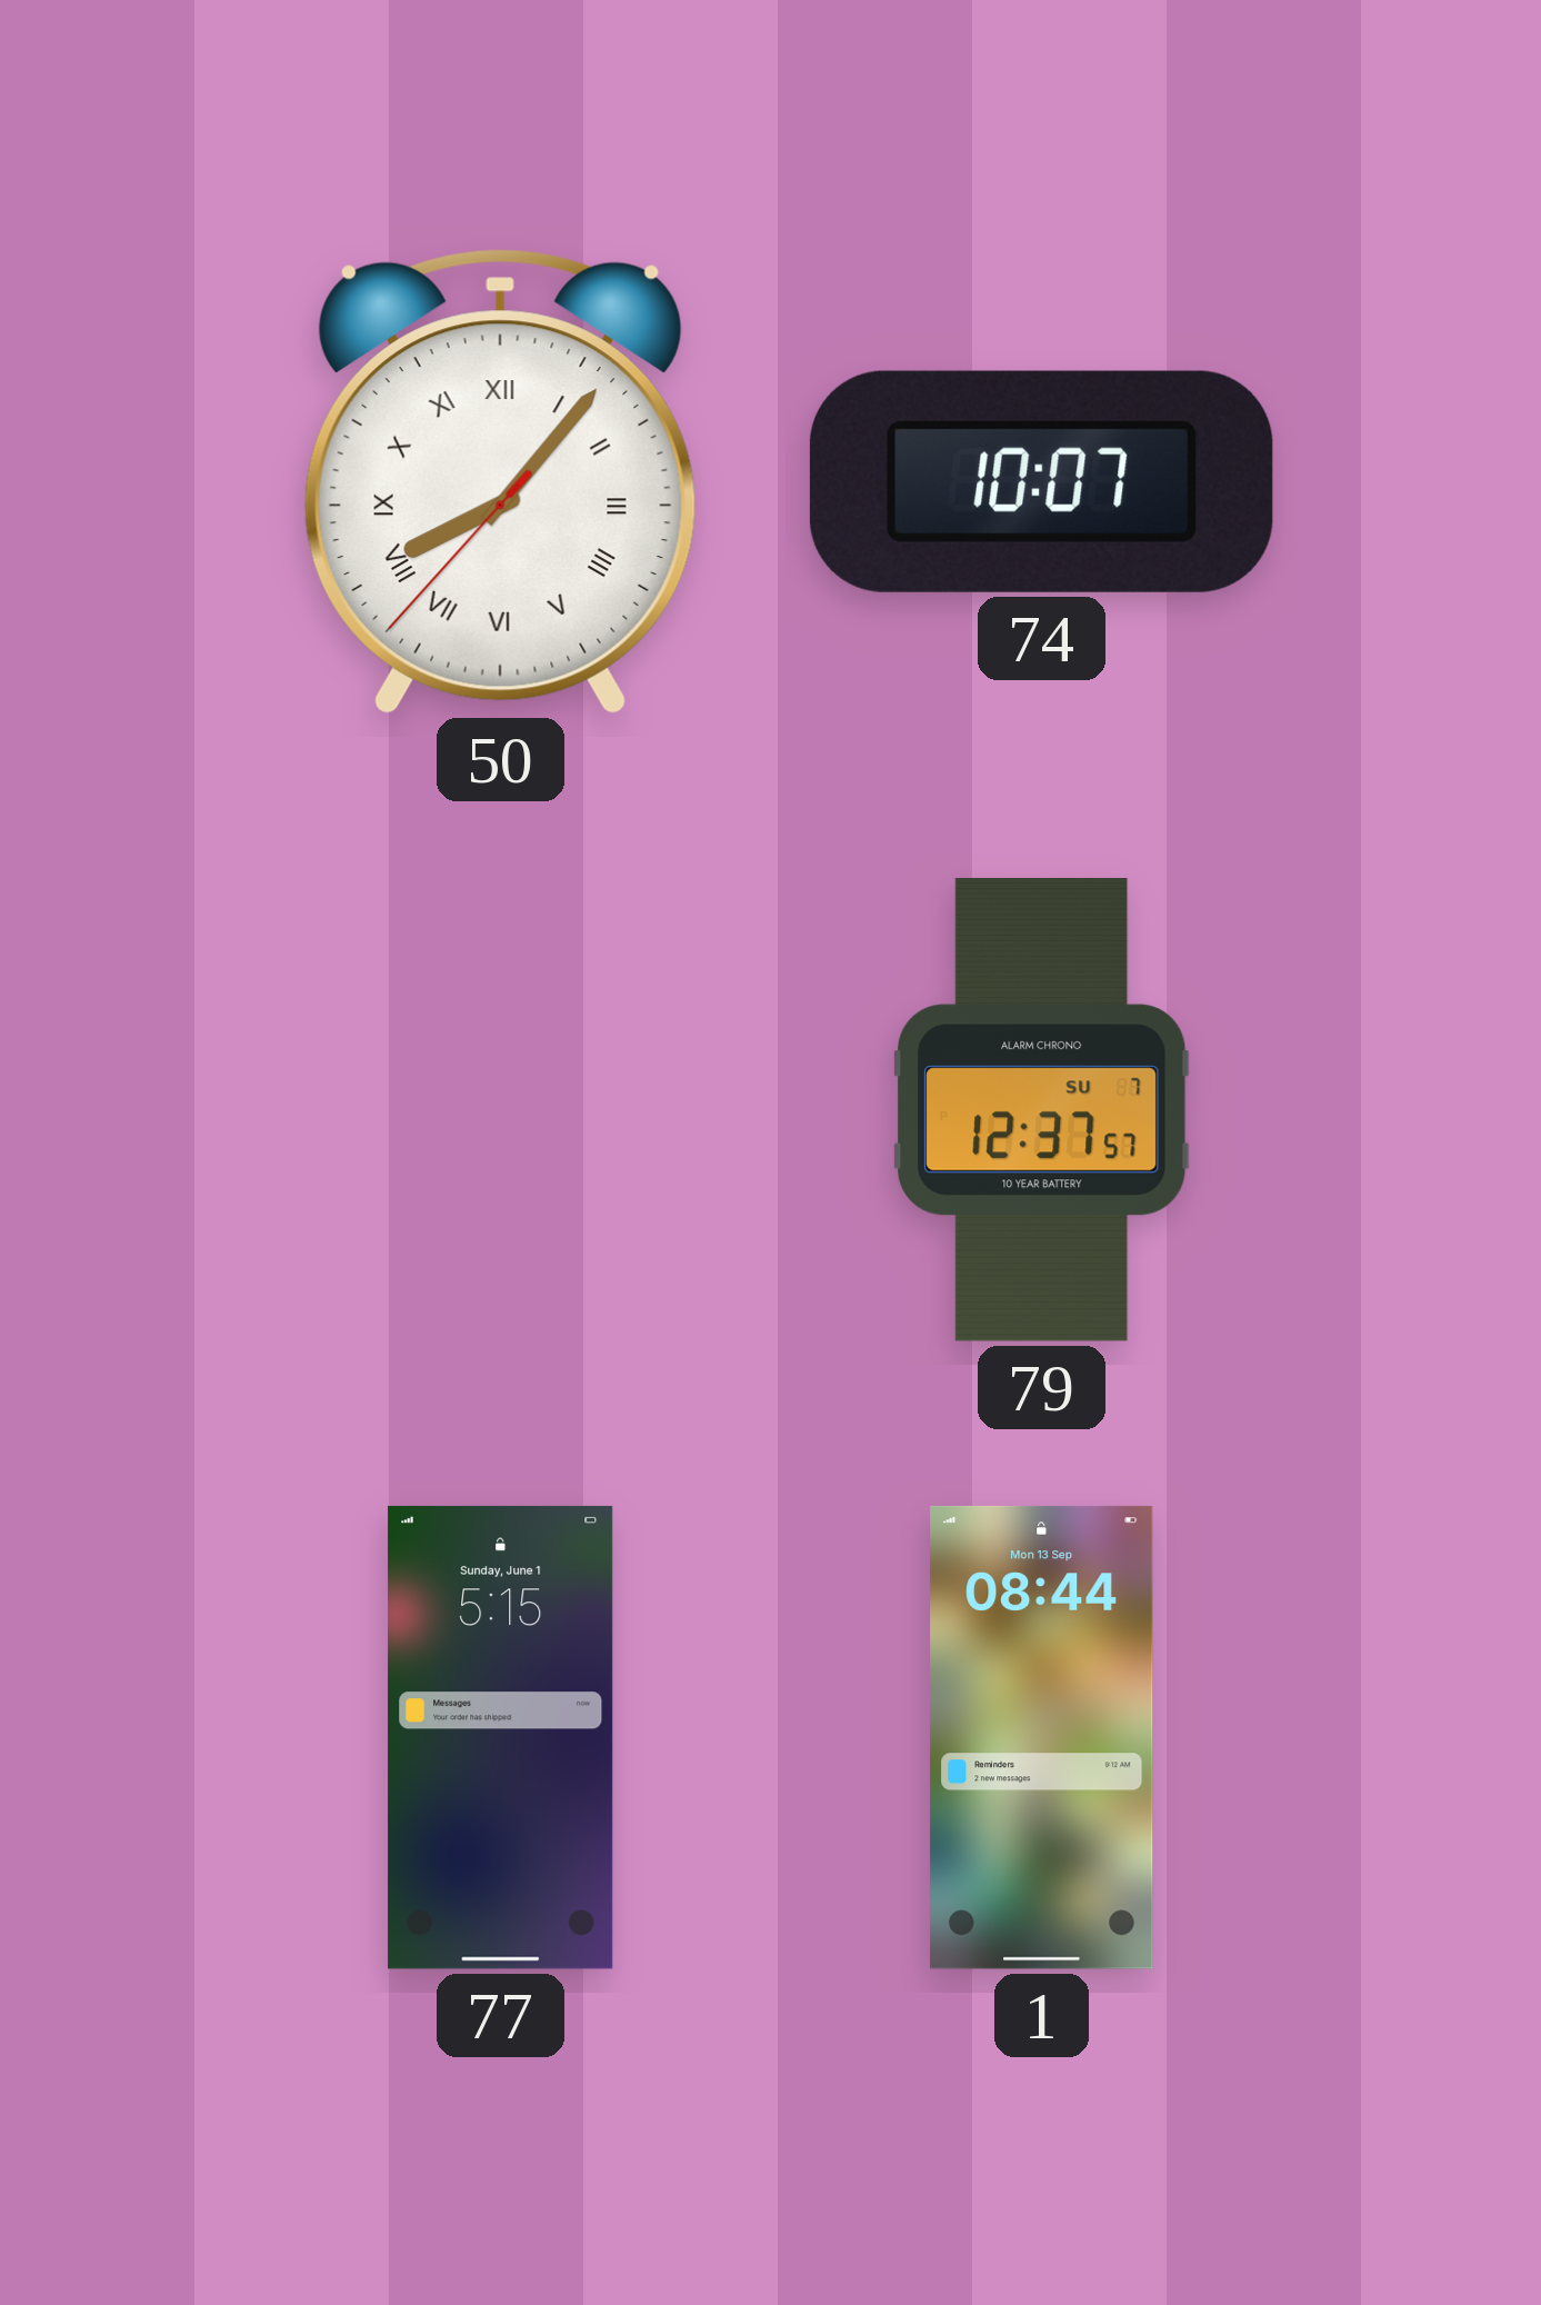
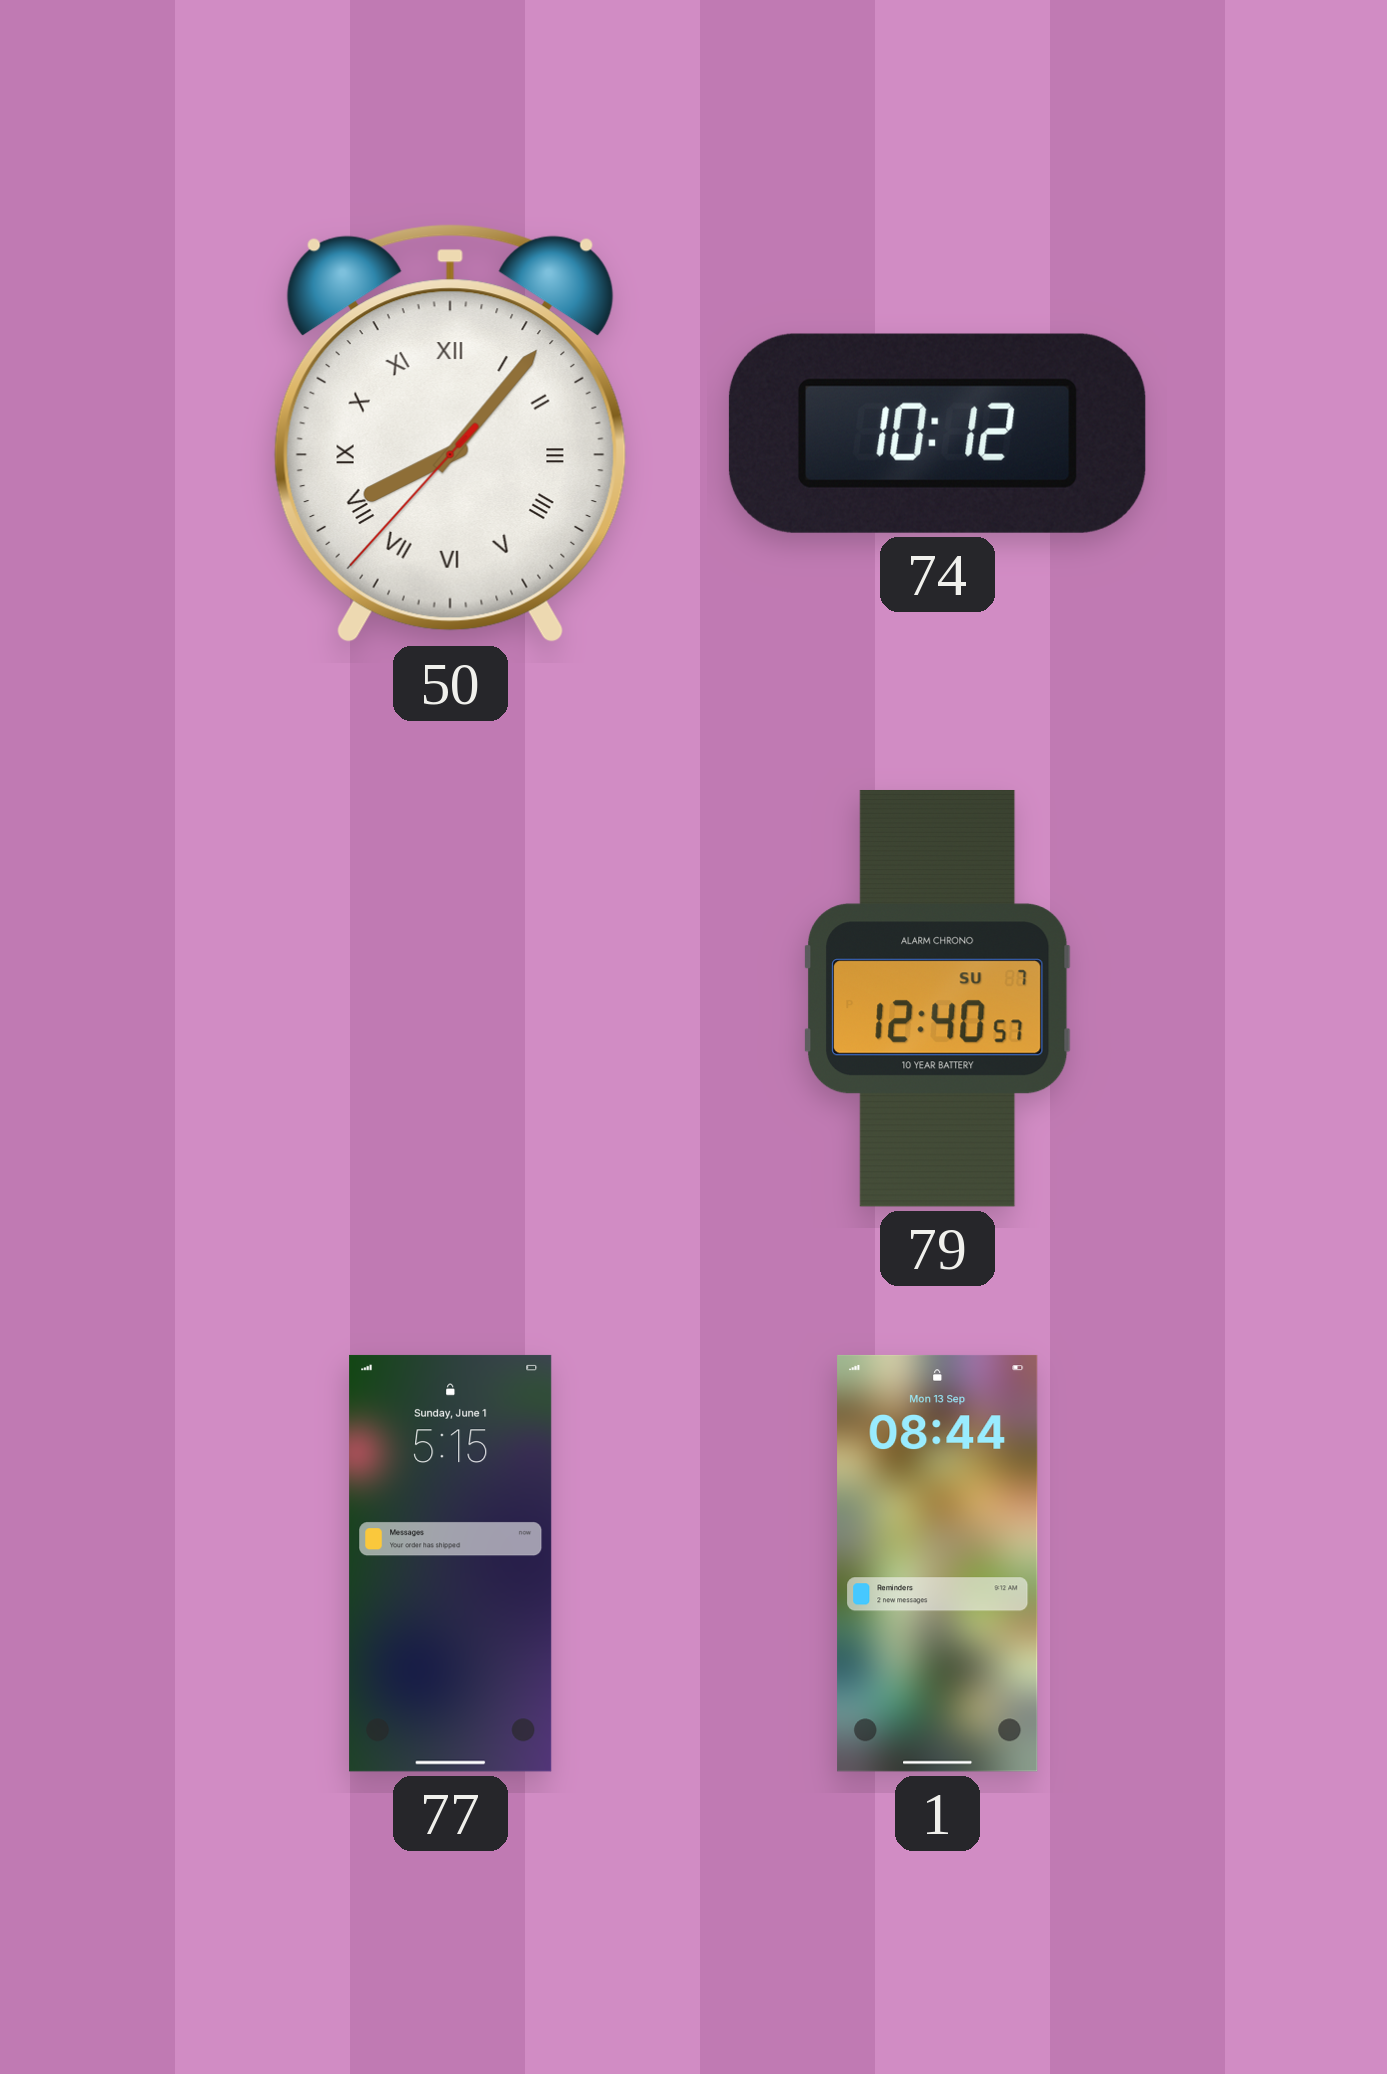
74: 10:07 -> 10:12 (937, 433)
79: 12:37 -> 12:40 (937, 998)
